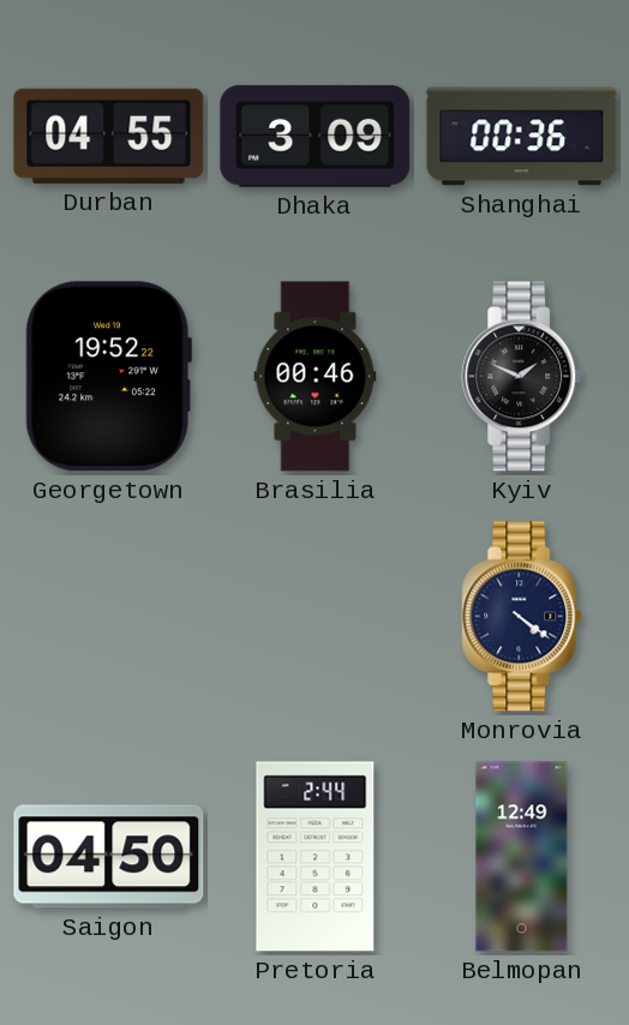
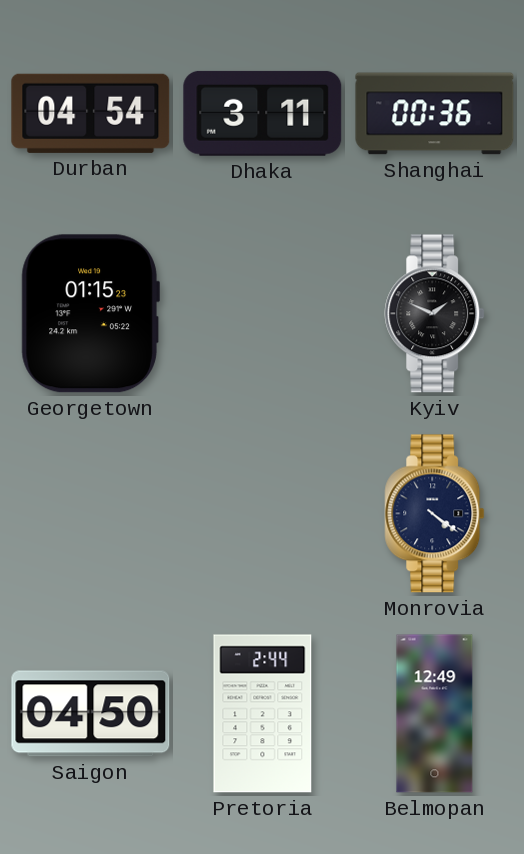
Durban: 04:55 -> 04:54 (91, 113)
Dhaka: 3:09 -> 3:11 (263, 113)
Georgetown: 19:52 -> 01:15 (90, 314)
Brasilia: 00:46 -> none (316, 377)
